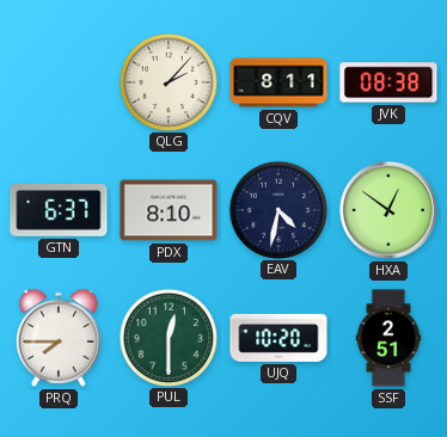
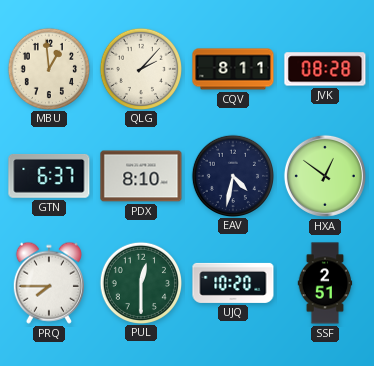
MBU: none -> 12:59 (48, 68)
JVK: 08:38 -> 08:28 (325, 69)
